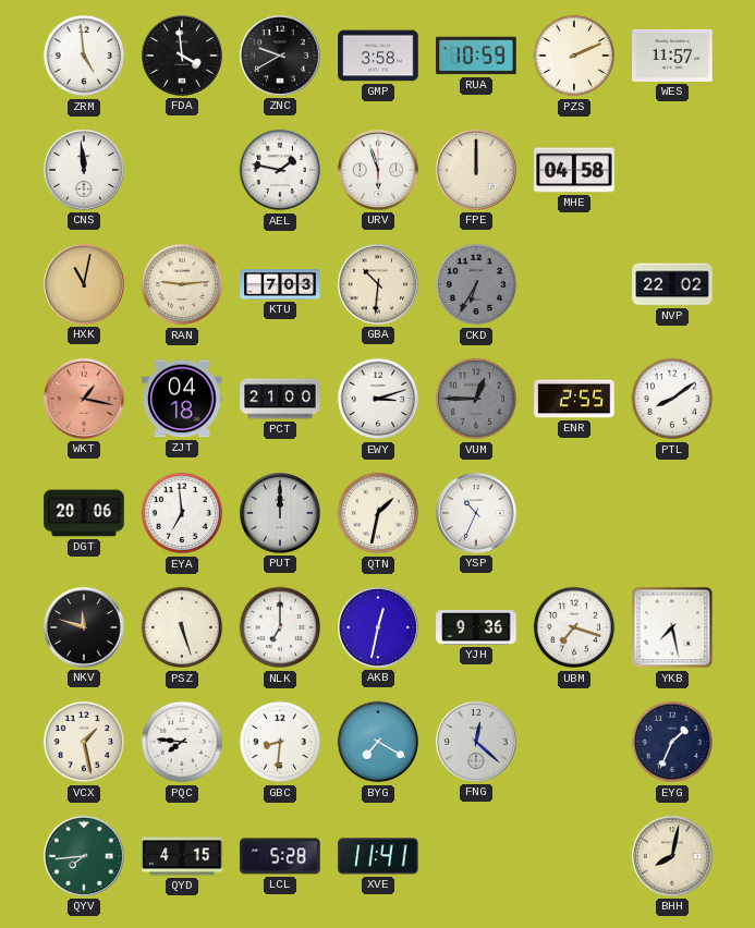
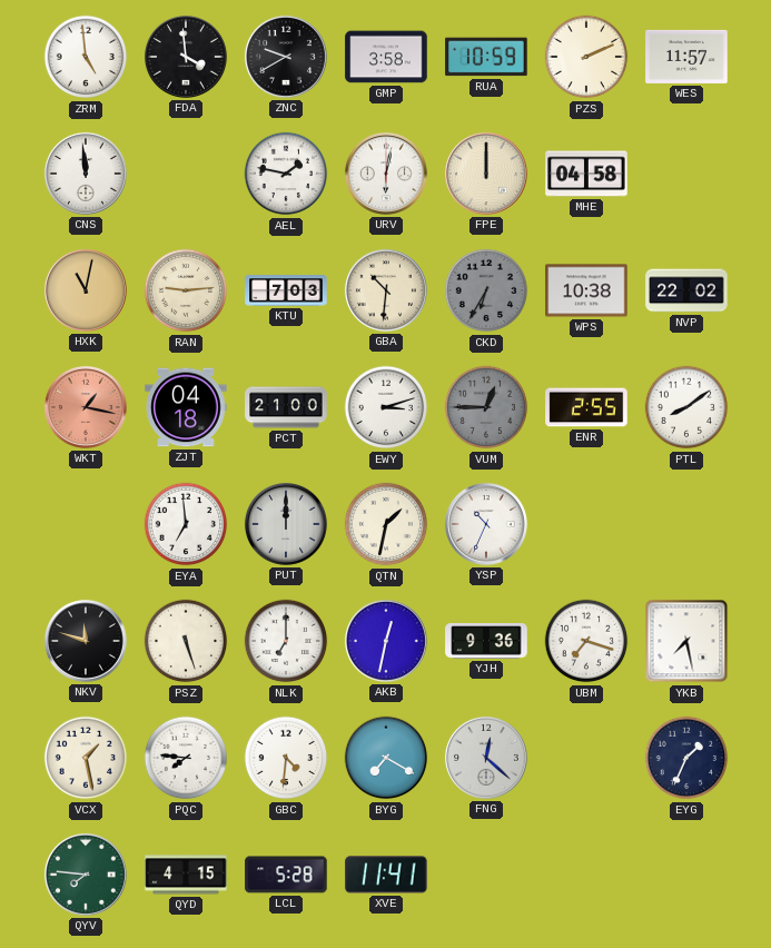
URV: 5:57 -> 6:02 (386, 174)
WPS: none -> 10:38 (586, 290)
DGT: 20:06 -> none (84, 513)
GBC: 8:31 -> 4:31 (286, 758)
QYV: 7:44 -> 7:46 (86, 875)
BHH: 8:02 -> none (672, 856)
